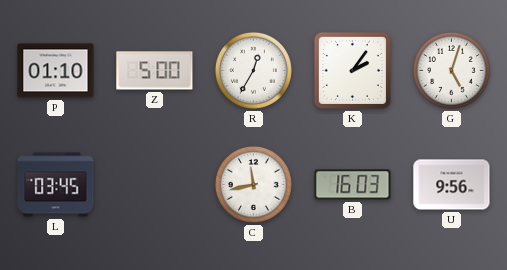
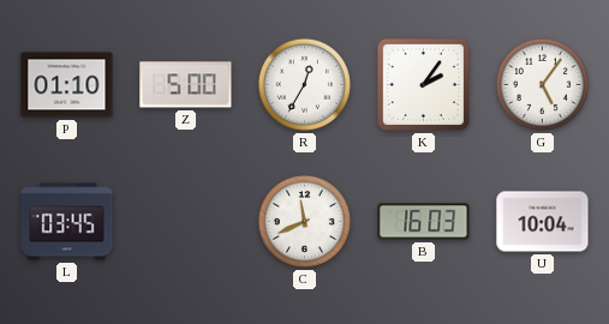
G: 5:03 -> 5:06 (542, 84)
C: 11:43 -> 11:41 (304, 221)
U: 9:56 -> 10:04 (543, 222)
